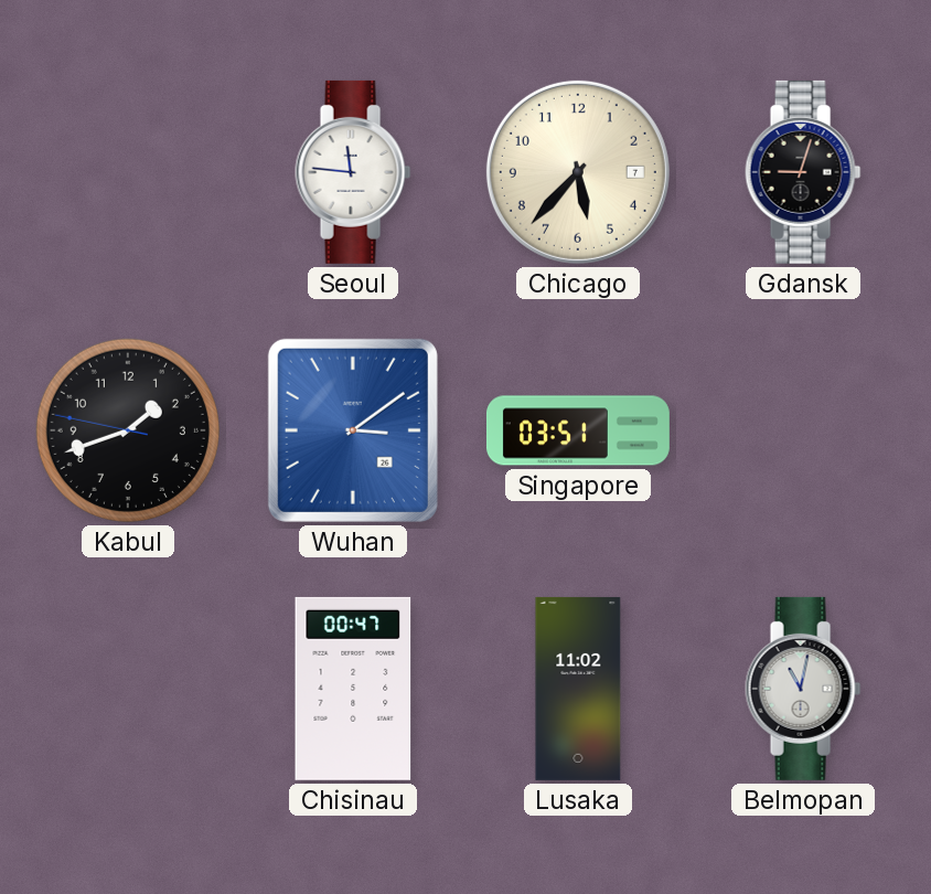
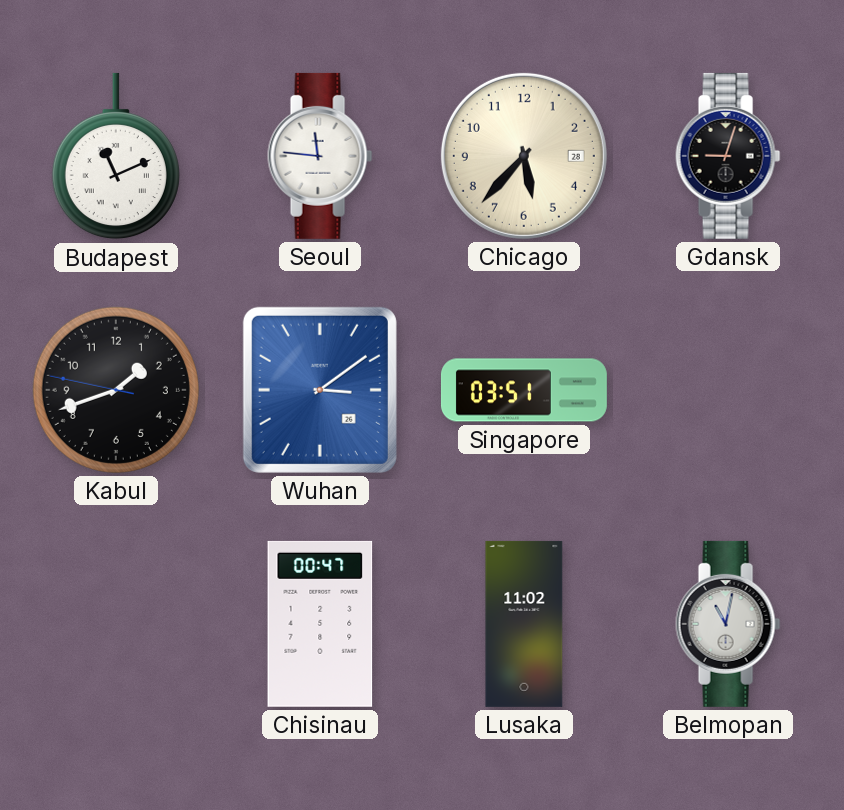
Budapest: none -> 11:11 (116, 156)
Chicago date: 7 -> 28 (524, 156)
